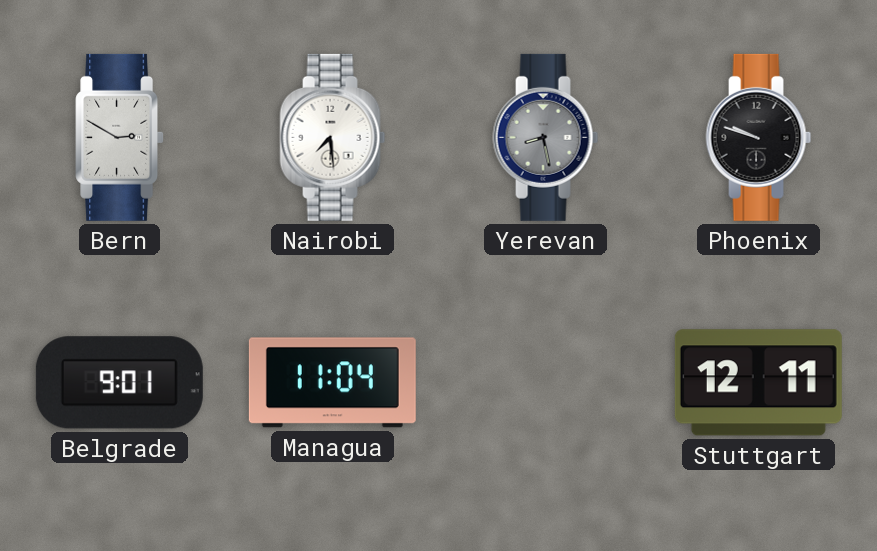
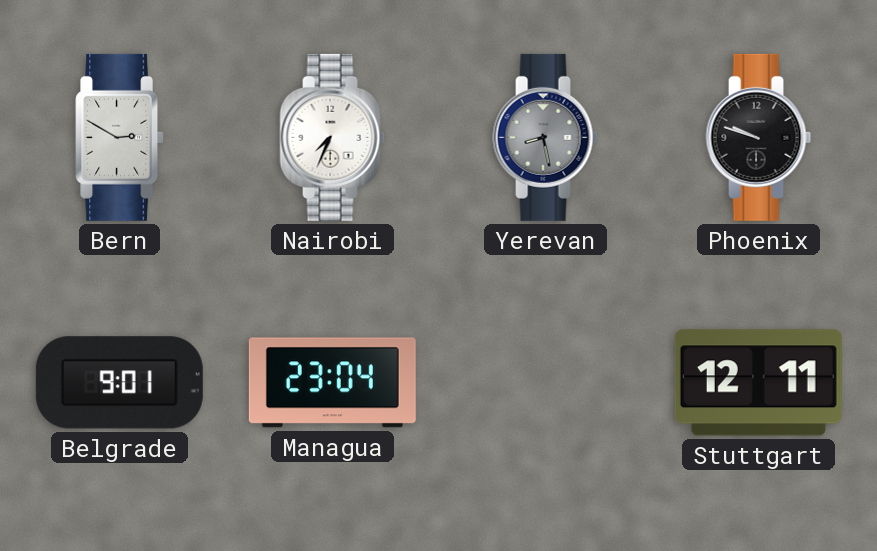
Nairobi: 7:29 -> 7:34 (333, 137)
Managua: 11:04 -> 23:04 (332, 383)
